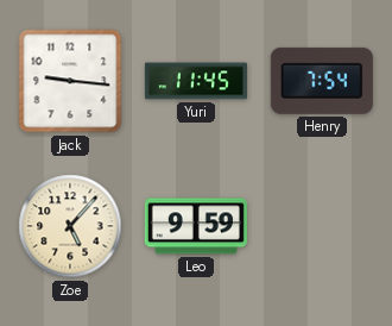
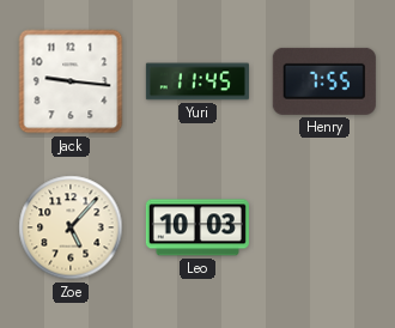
Henry: 7:54 -> 7:55 (324, 81)
Leo: 9:59 -> 10:03 (197, 227)
